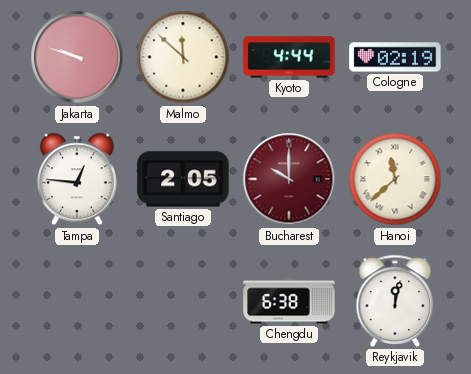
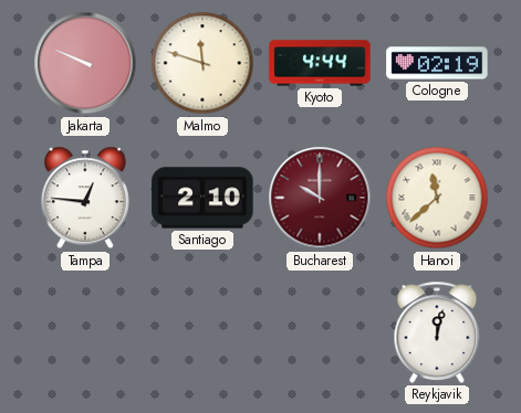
Jakarta: 9:48 -> 9:49 (85, 63)
Malmo: 11:52 -> 11:48 (202, 63)
Santiago: 2:05 -> 2:10 (202, 198)
Chengdu: 6:38 -> none (289, 301)
